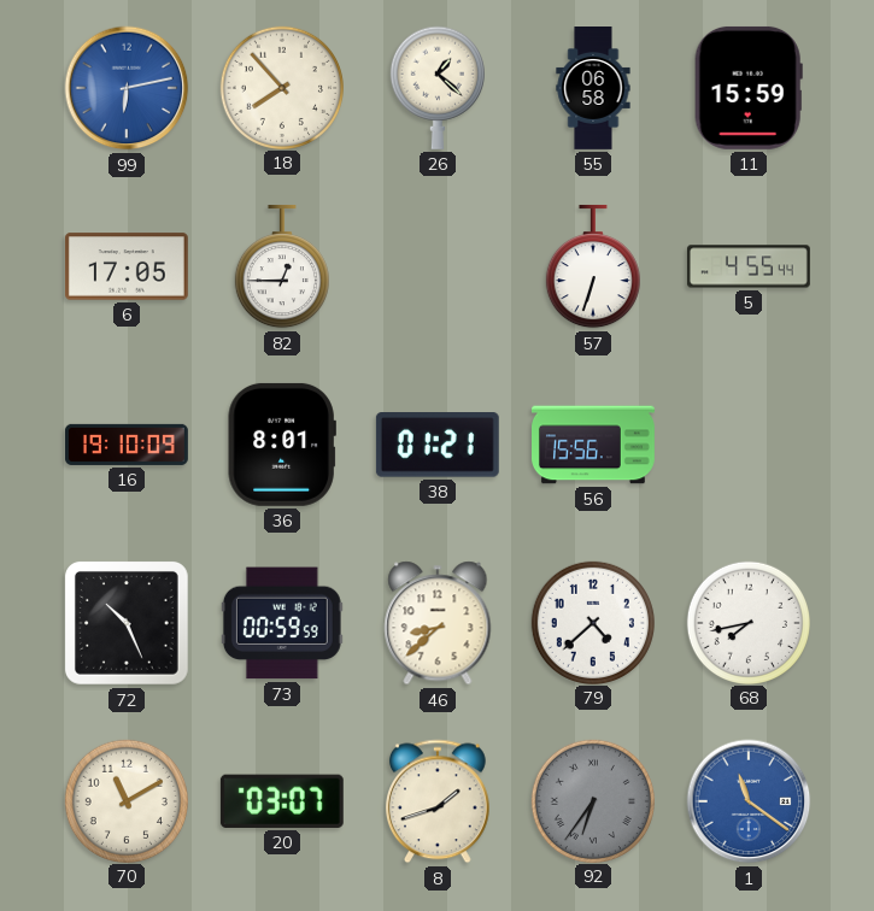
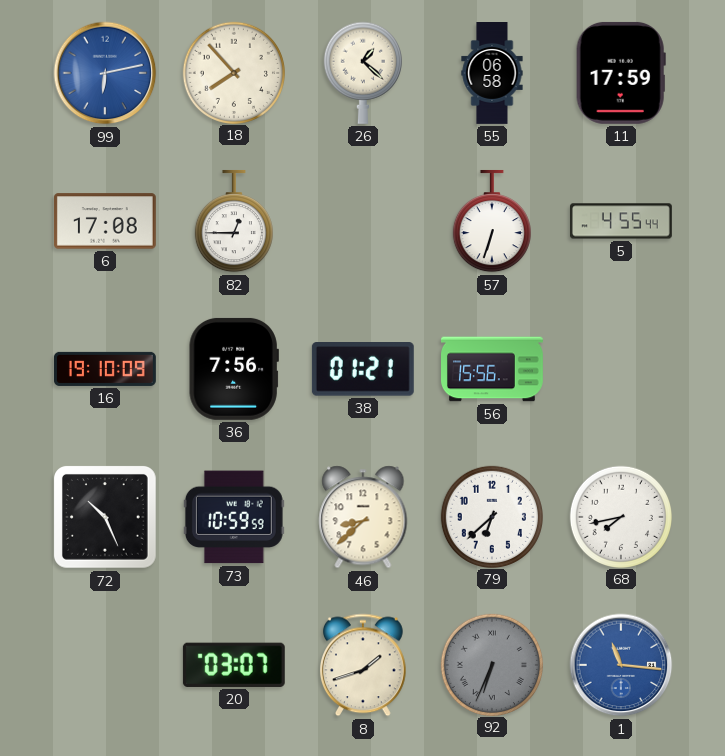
11: 15:59 -> 17:59 (621, 73)
6: 17:05 -> 17:08 (105, 221)
36: 8:01 -> 7:56 (234, 369)
73: 00:59 -> 10:59 (234, 517)
79: 4:38 -> 6:38 (491, 516)
70: 11:10 -> none (125, 800)
92: 6:36 -> 6:34 (491, 664)
1: 11:21 -> 11:16 (621, 665)
